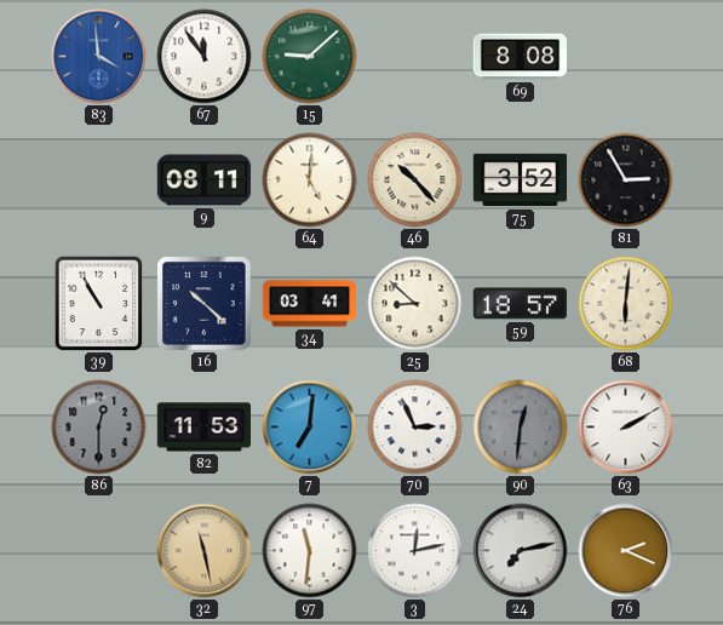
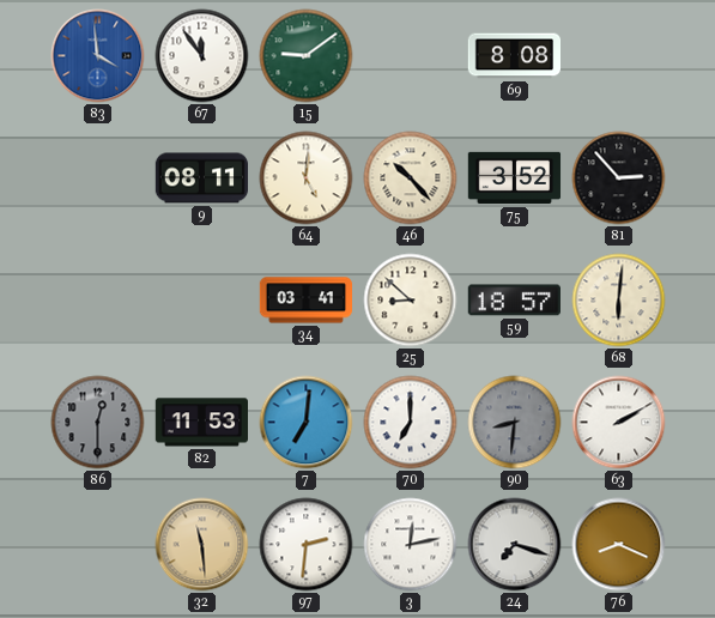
15: 9:08 -> 9:09 (307, 56)
81: 2:55 -> 2:53 (619, 178)
39: 10:55 -> none (99, 304)
16: 10:22 -> none (205, 304)
70: 2:56 -> 7:00 (411, 423)
90: 12:31 -> 8:31 (515, 423)
32: 11:28 -> 11:29 (202, 545)
97: 11:31 -> 2:31 (307, 545)
24: 7:13 -> 7:18 (515, 545)
76: 2:19 -> 8:19 (619, 545)
